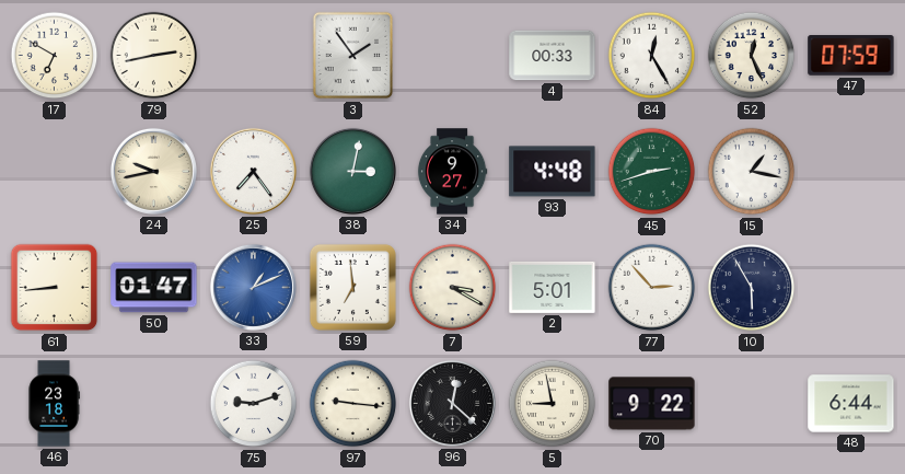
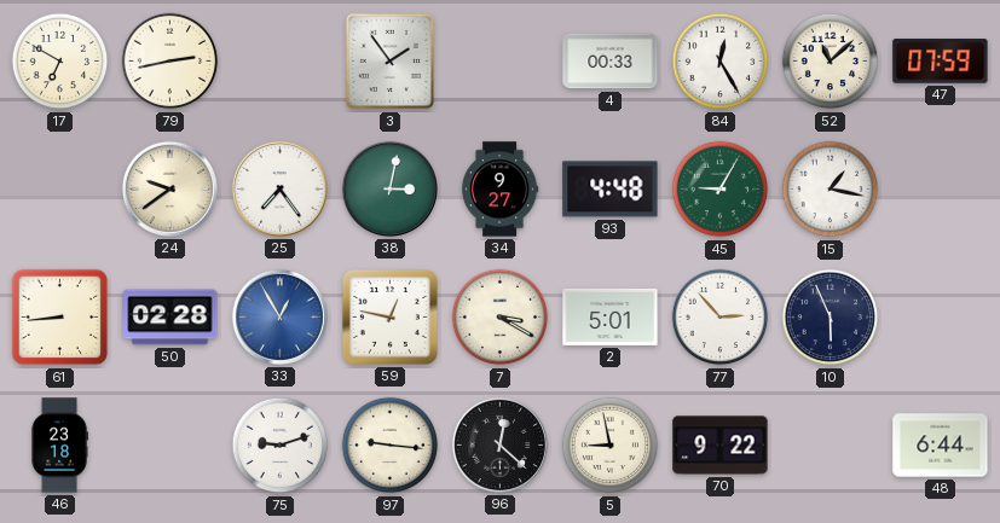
52: 12:26 -> 11:08 (831, 62)
24: 9:43 -> 9:39 (169, 188)
45: 2:42 -> 9:05 (721, 190)
50: 01:47 -> 02:28 (170, 318)
33: 1:11 -> 12:55 (279, 316)
59: 6:59 -> 12:47 (389, 316)
10: 5:55 -> 5:56 (831, 318)
